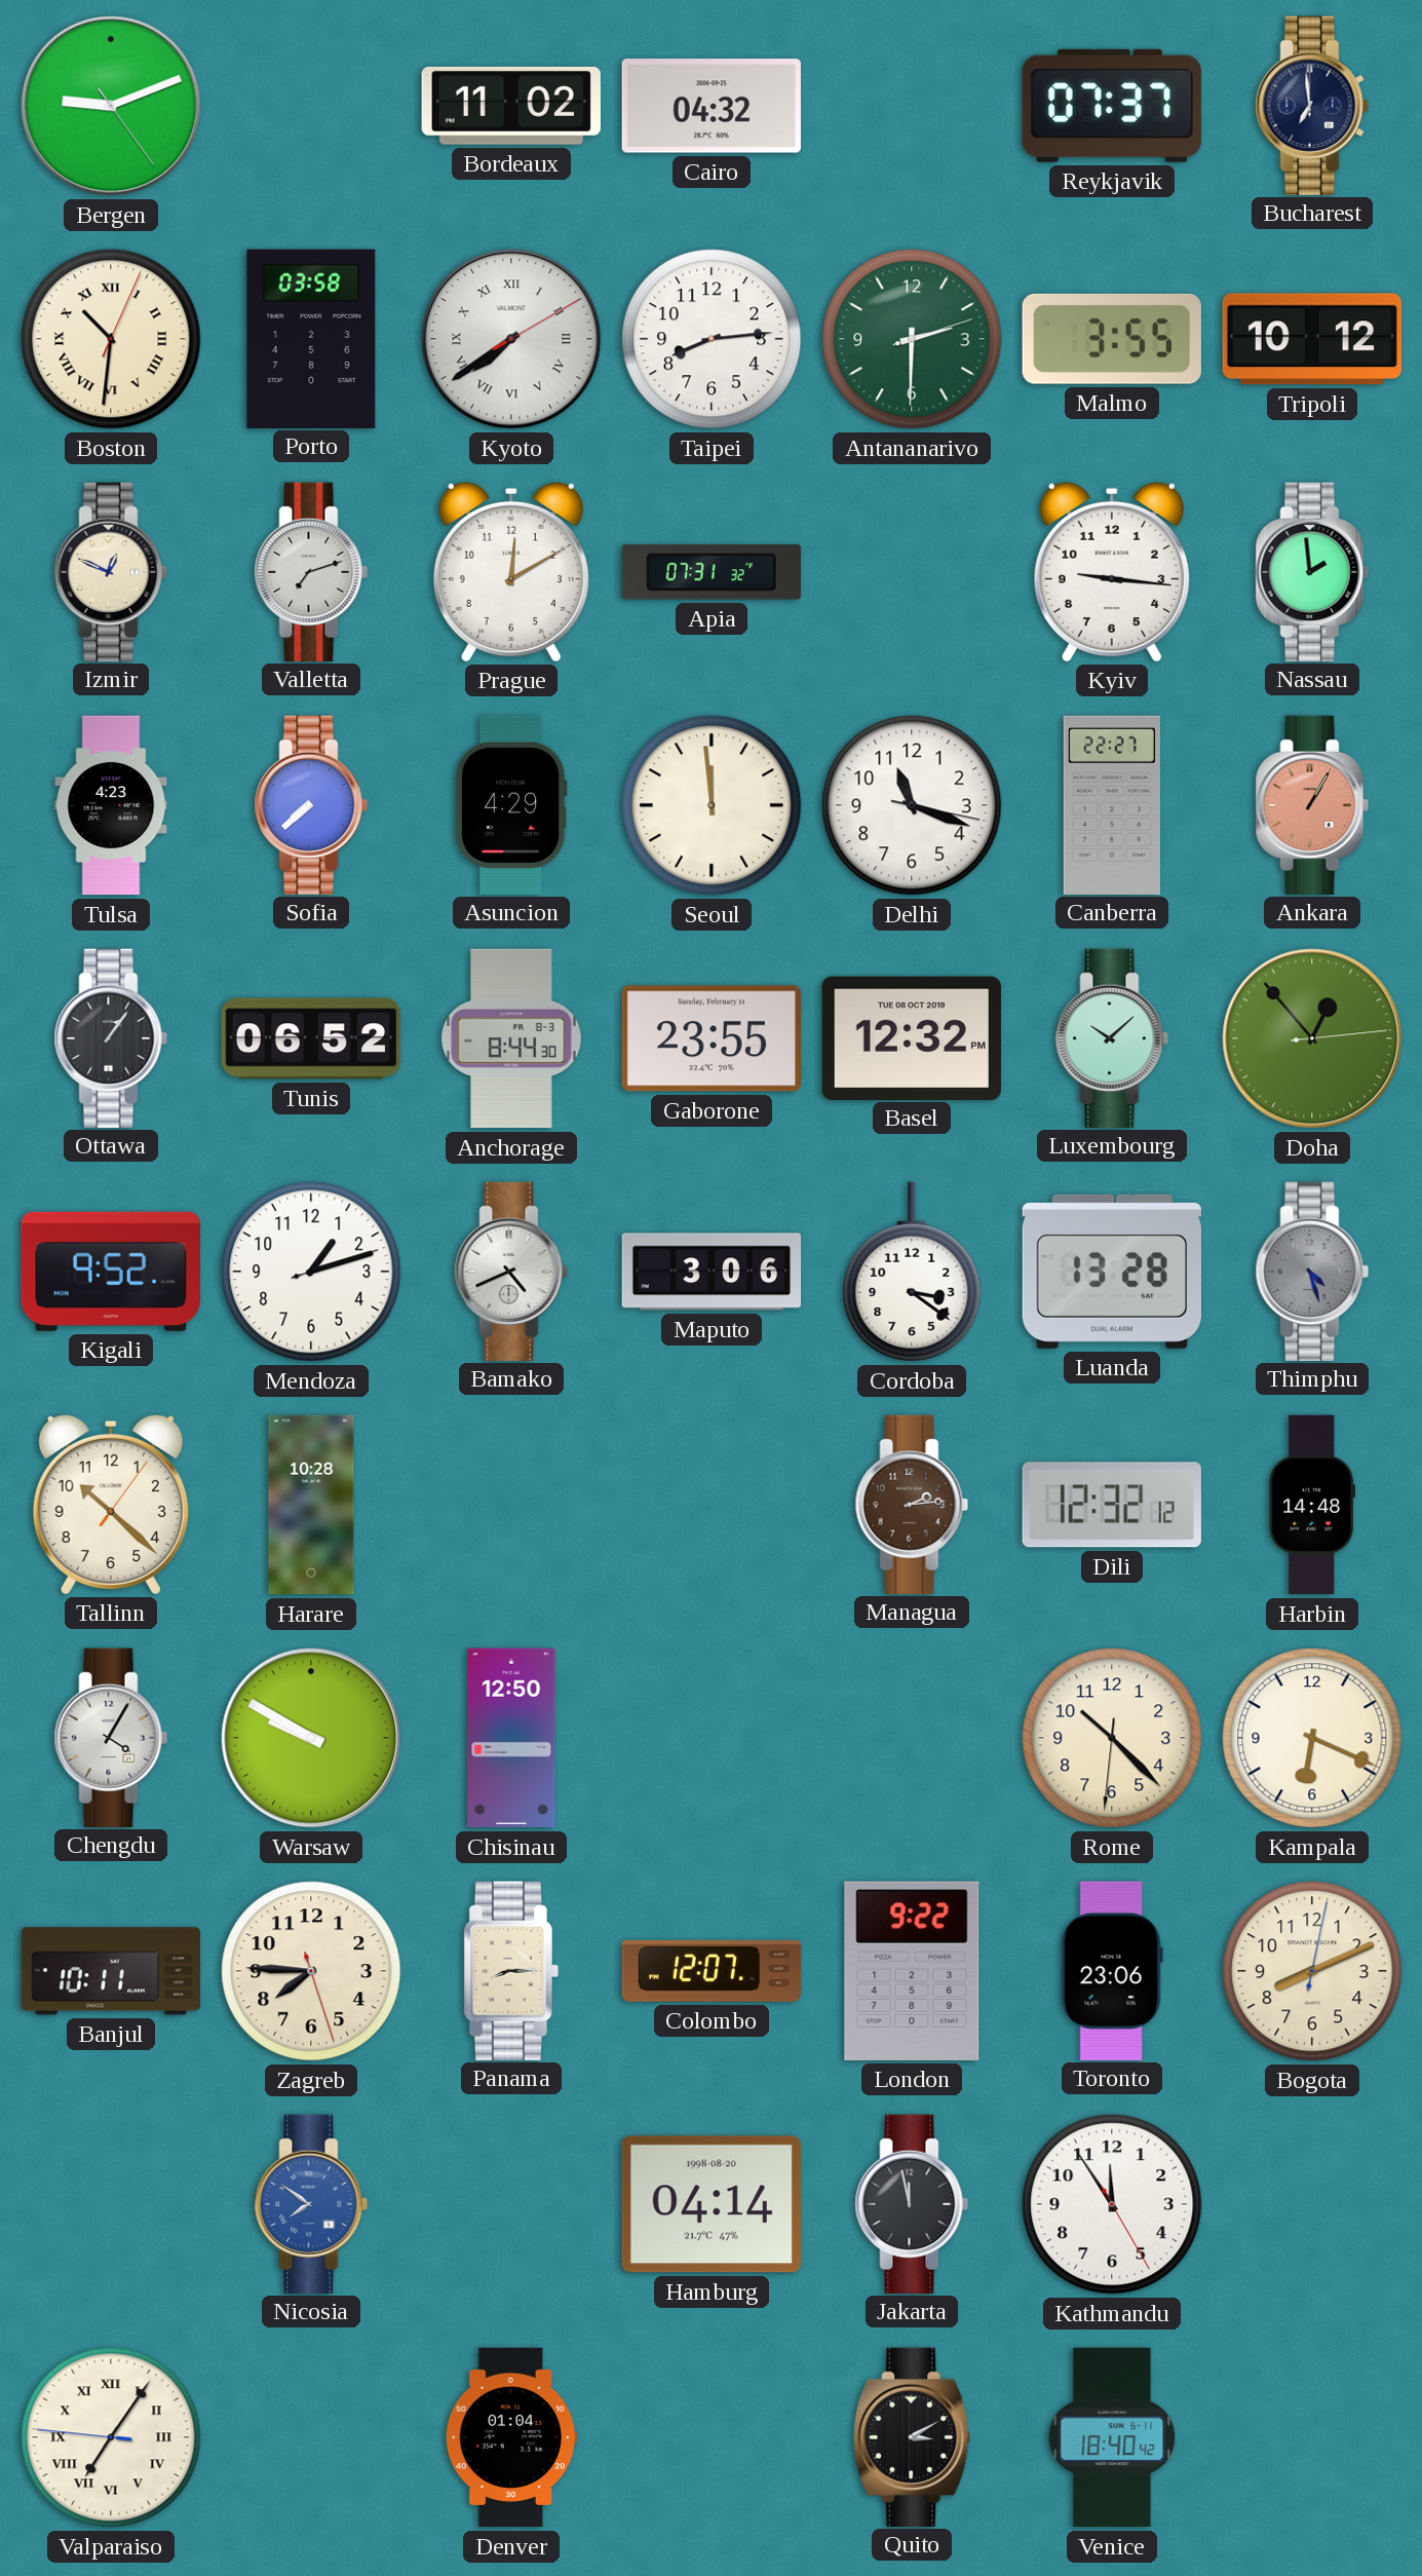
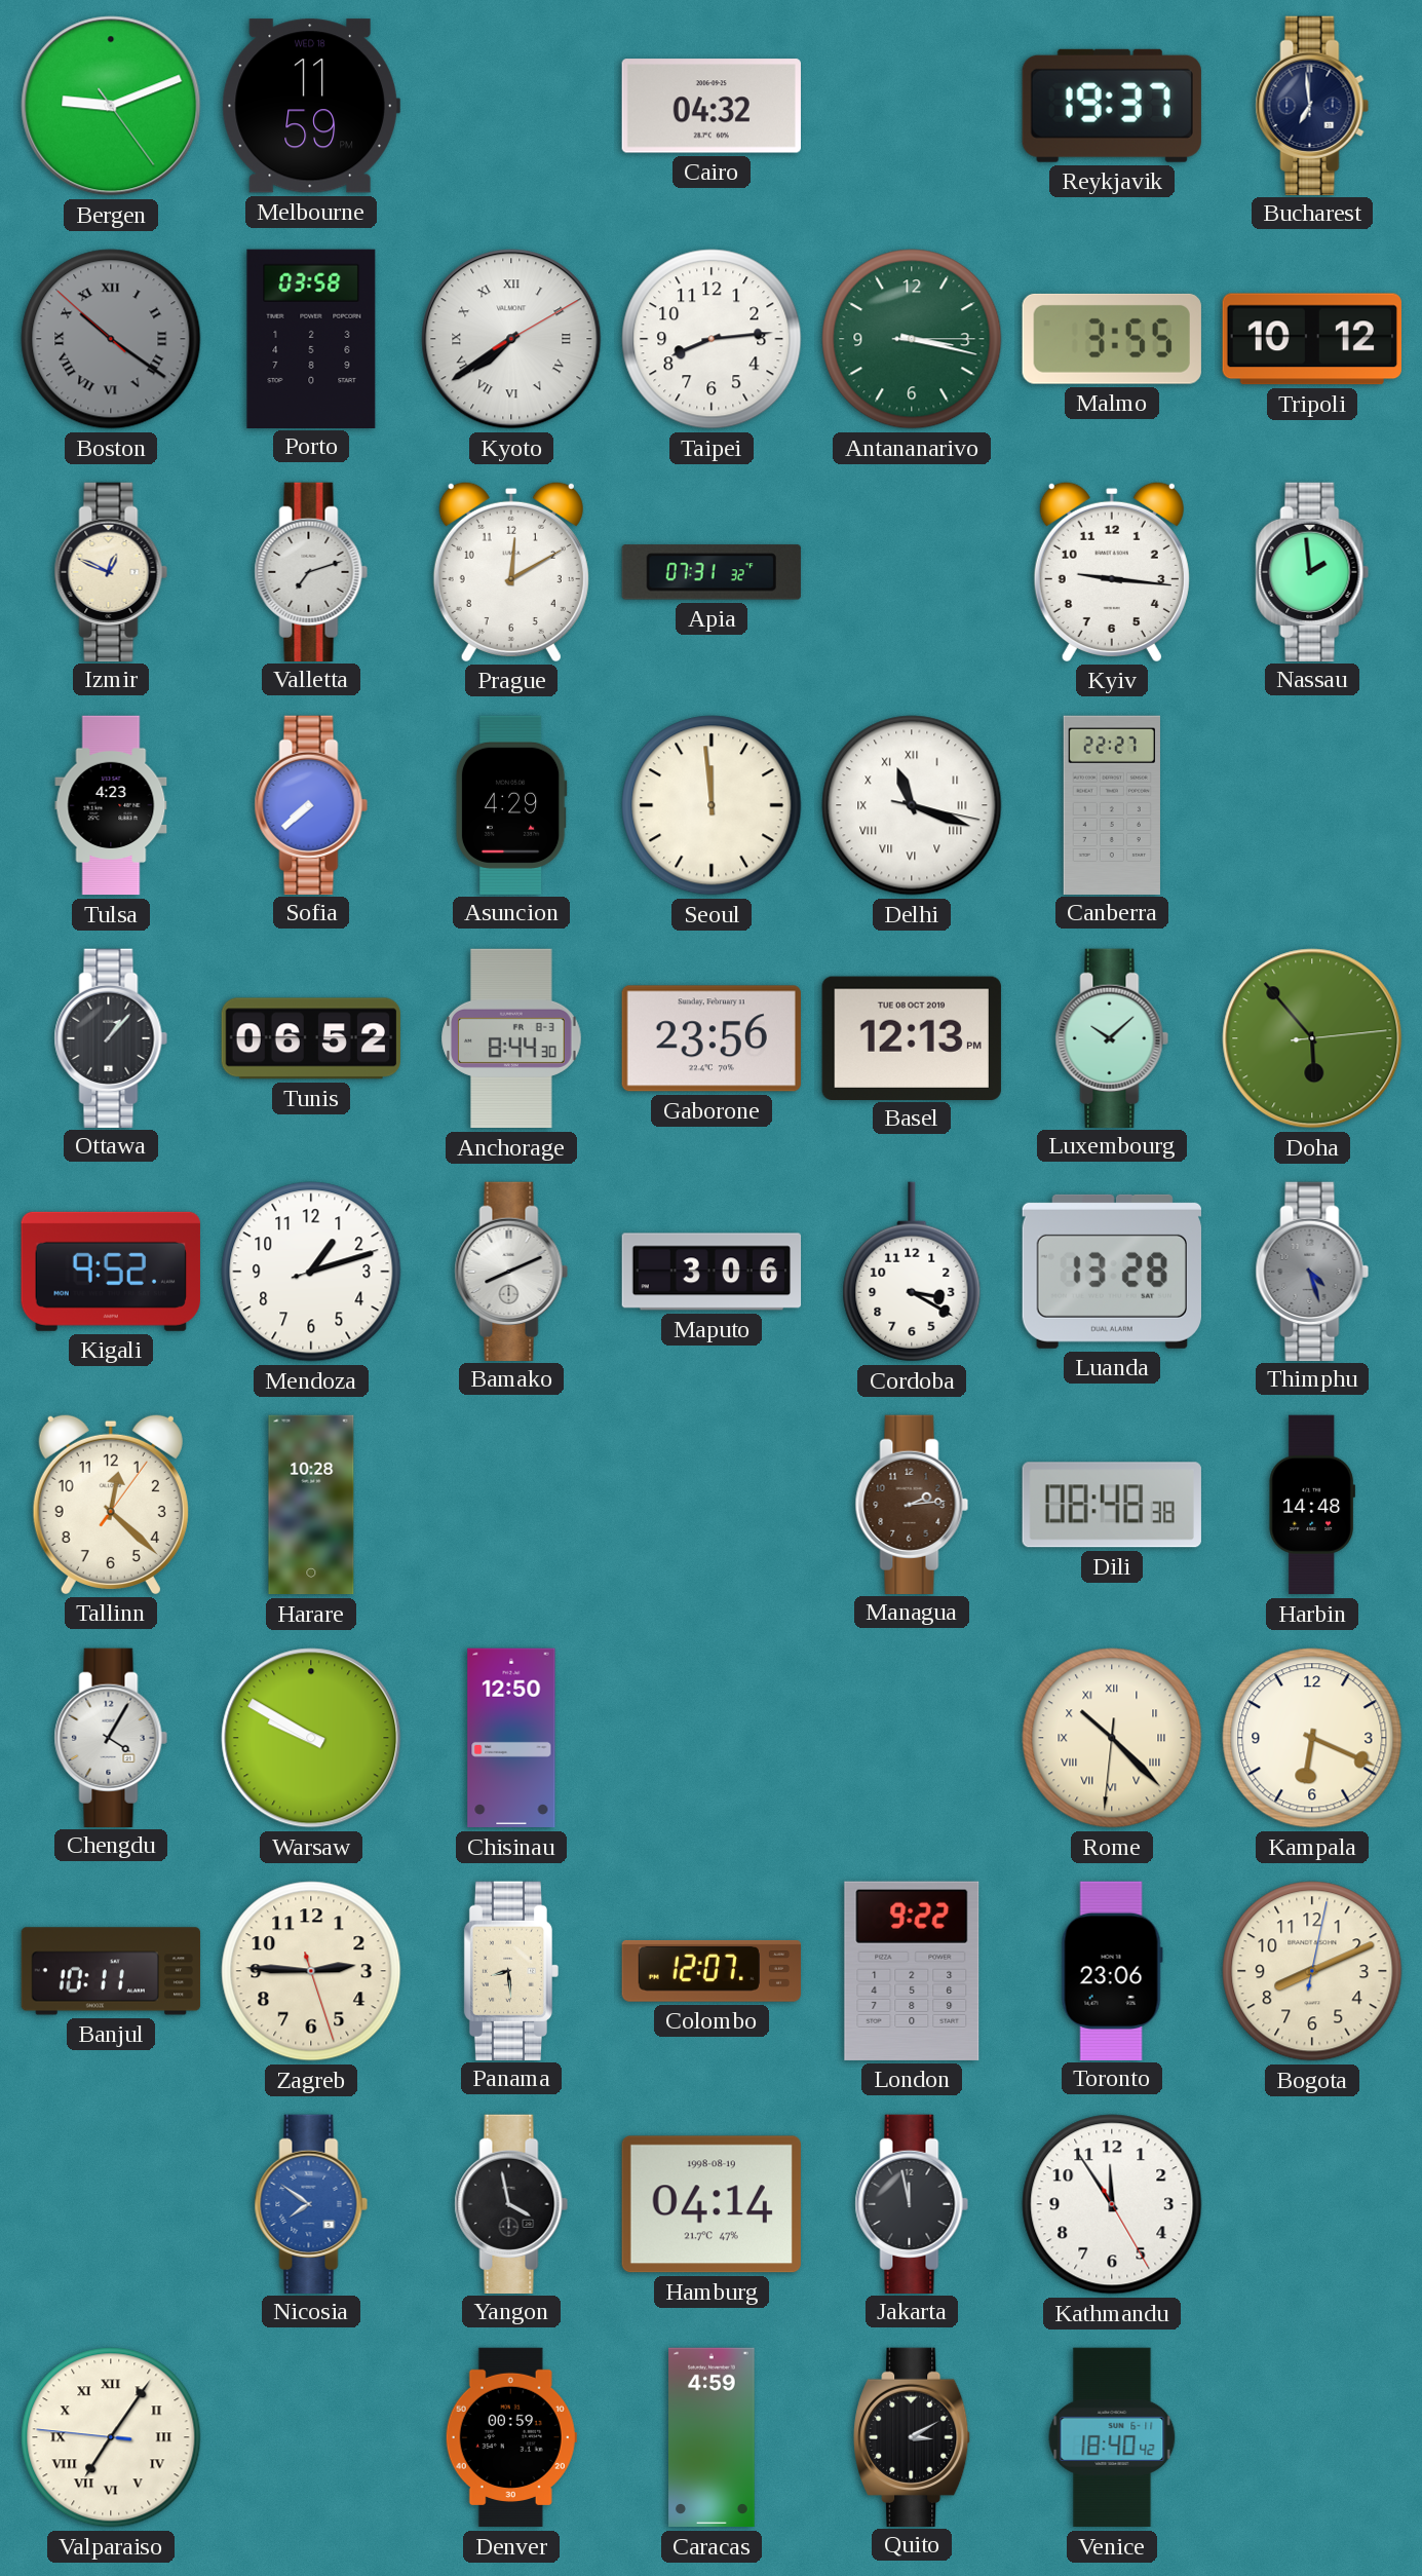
Melbourne: none -> 11:59 (311, 106)
Bordeaux: 11:02 -> none (511, 106)
Reykjavik: 07:37 -> 19:37 (1112, 106)
Boston: 10:31 -> 10:20 (111, 339)
Boston dial: cream -> grey (111, 339)
Antananarivo: 2:30 -> 3:17 (912, 339)
Delhi numerals: Arabic -> Roman (912, 805)
Ankara: 1:05 -> none (1312, 804)
Ottawa: 1:06 -> 1:07 (111, 1037)
Gaborone: 23:55 -> 23:56 (712, 1038)
Basel: 12:32 -> 12:13 (912, 1037)
Doha: 12:53 -> 5:53 (1312, 1038)
Bamako: 4:41 -> 8:11 (511, 1271)
Cordoba: 3:21 -> 3:20 (912, 1272)
Tallinn: 10:22 -> 12:22 (111, 1504)
Dili: 12:32 -> 08:48 (1112, 1505)
Rome numerals: Arabic -> Roman (1112, 1738)
Zagreb: 7:45 -> 2:45 (311, 1971)
Panama: 8:15 -> 8:29 (511, 1970)
Yangon: none -> 3:58 (511, 2203)
Hamburg date: 1998-08-20 -> 1998-08-19 (712, 2204)
Denver: 01:04 -> 00:59 (511, 2437)
Caracas: none -> 4:59 (712, 2437)
